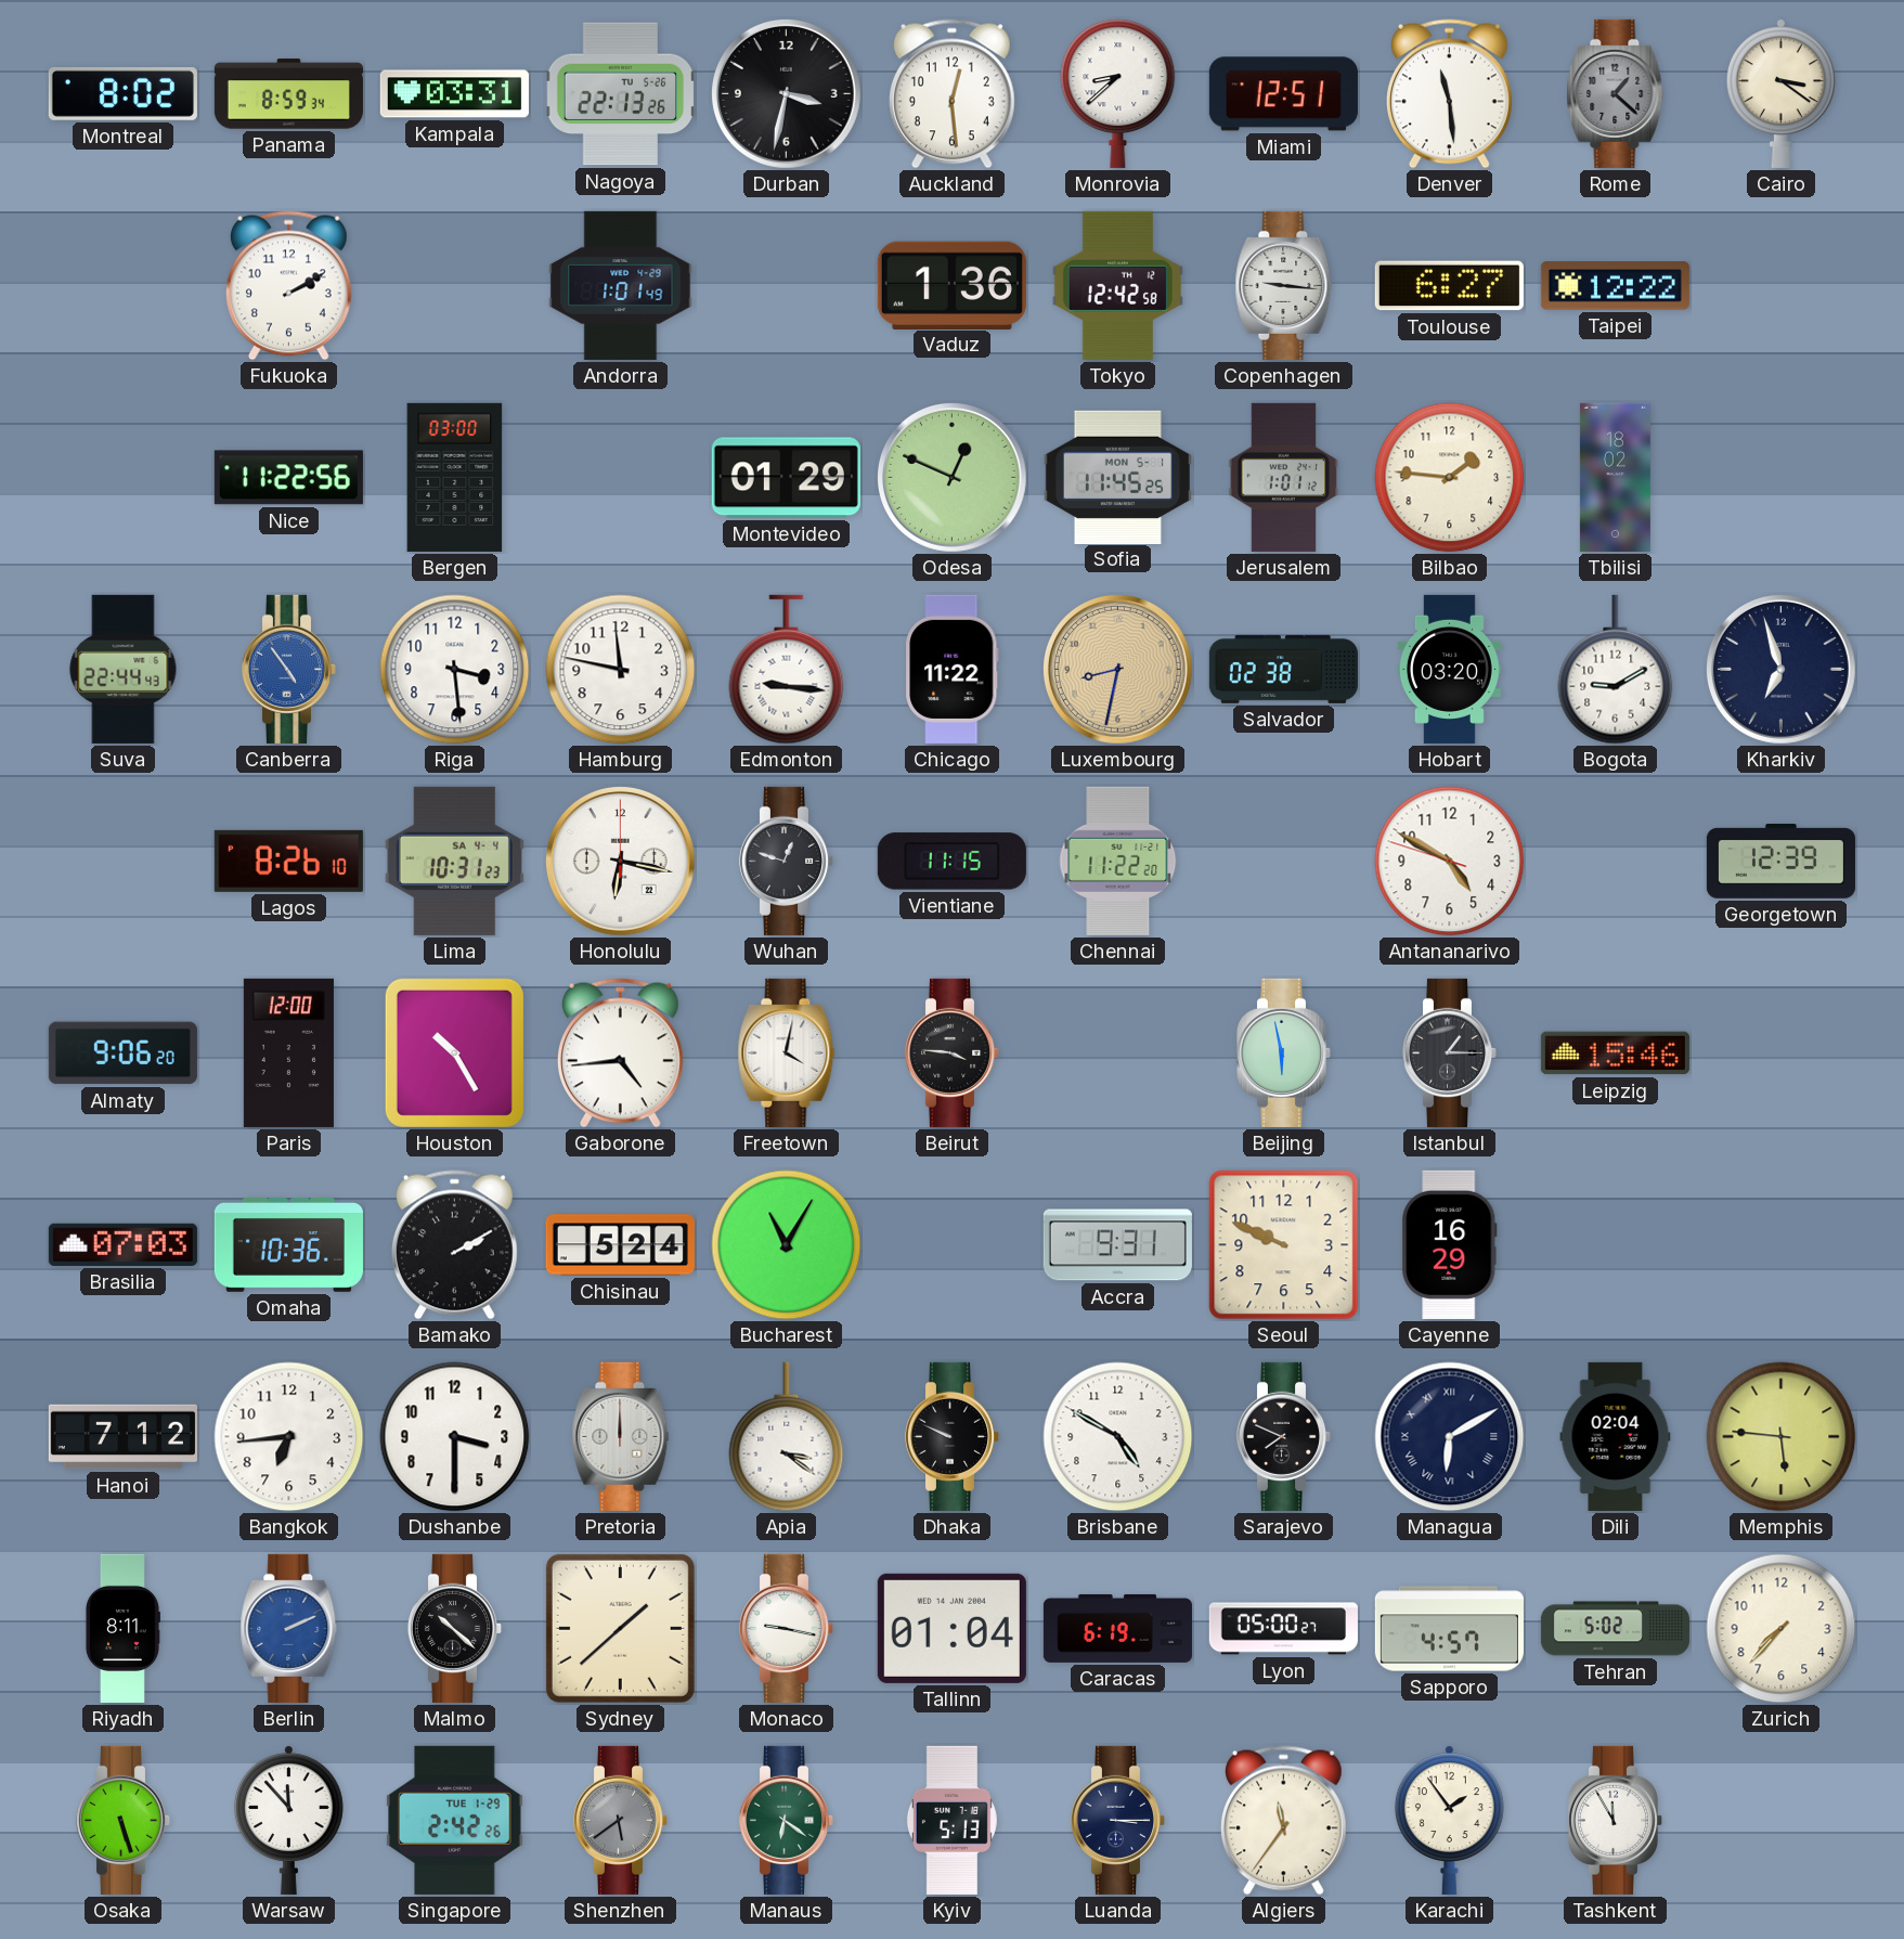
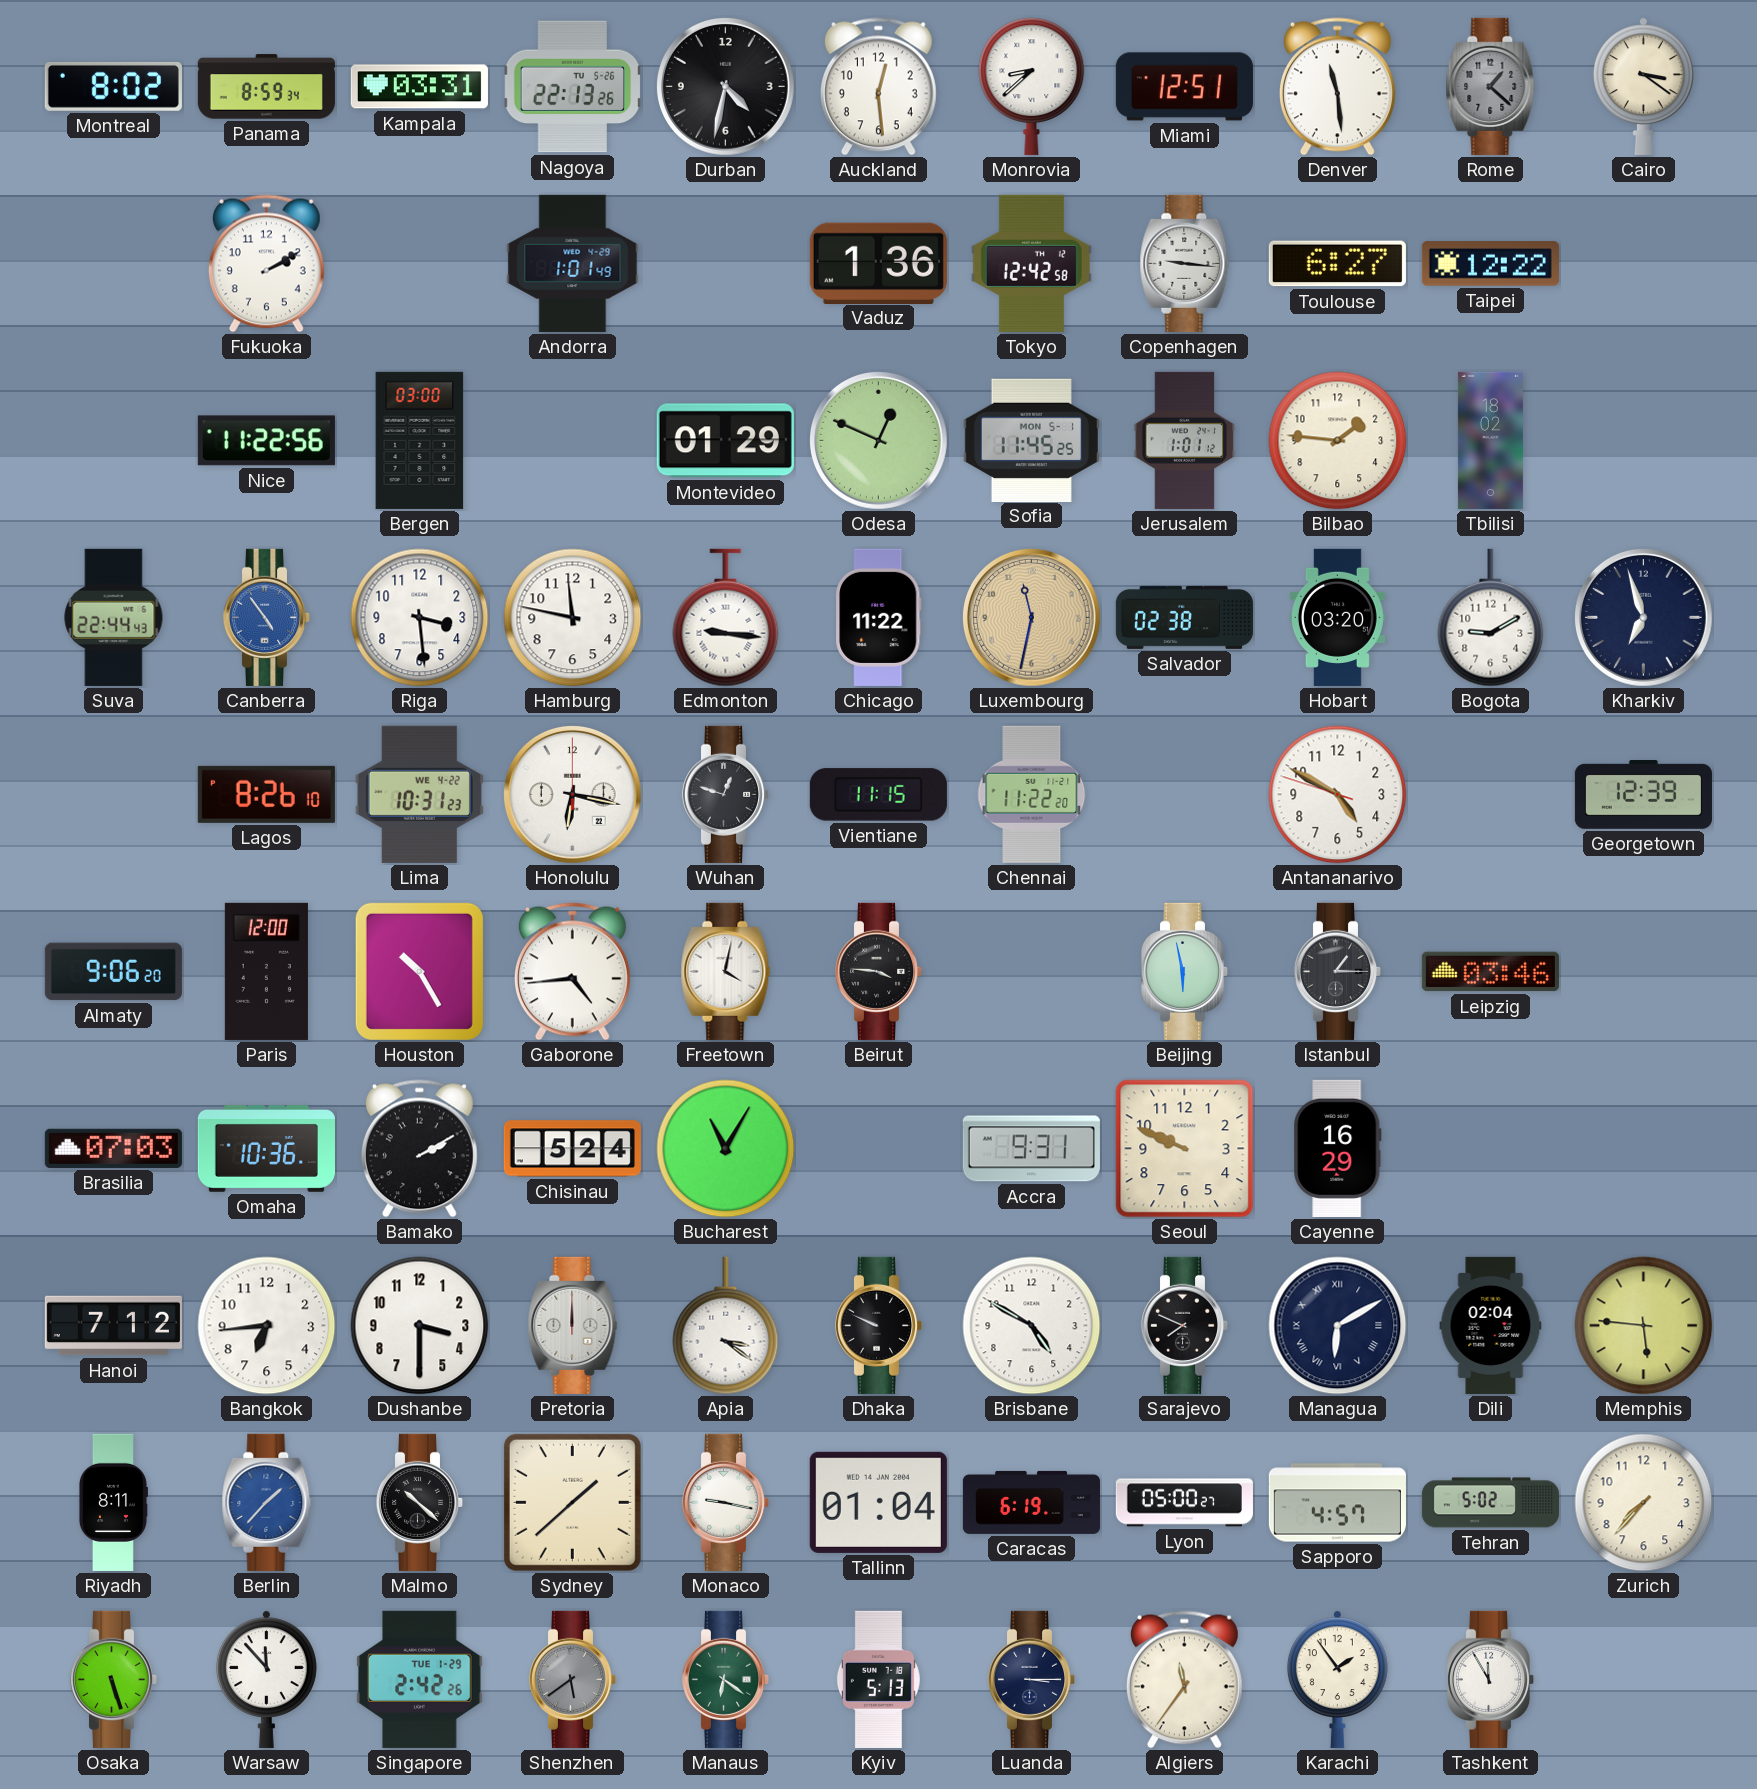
Durban: 3:32 -> 4:32 (725, 86)
Luxembourg: 8:32 -> 11:32 (1031, 617)
Lima date: SA 4-4 -> WE 4-22 (419, 794)
Leipzig: 15:46 -> 03:46 (1490, 972)
Berlin: 2:11 -> 1:37 (267, 1502)
